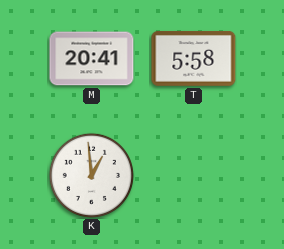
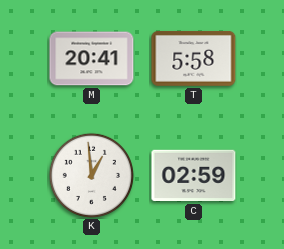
C: none -> 02:59 (194, 176)
